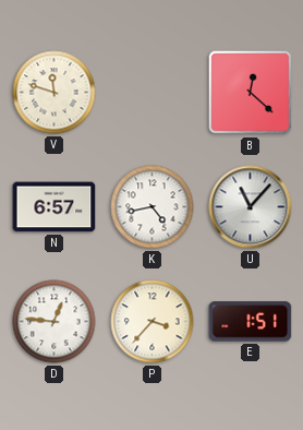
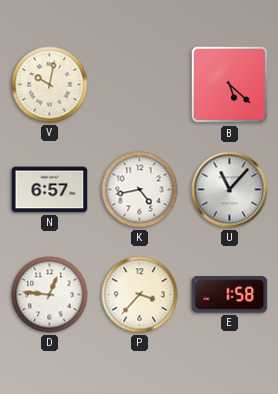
V: 11:48 -> 10:02 (50, 85)
B: 12:22 -> 5:22 (230, 85)
E: 1:51 -> 1:58 (230, 295)
